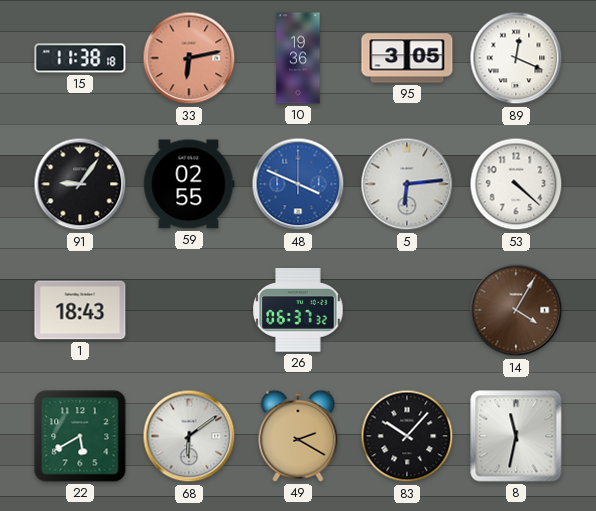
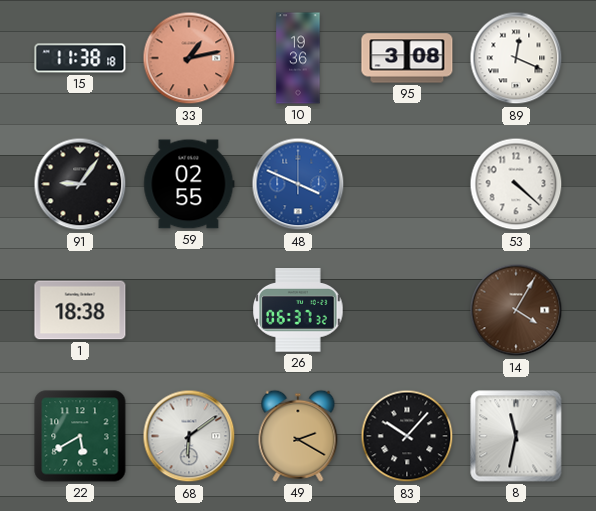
33: 6:13 -> 1:13 (189, 58)
95: 3:05 -> 3:08 (407, 58)
5: 6:14 -> none (407, 184)
1: 18:43 -> 18:38 (80, 310)
